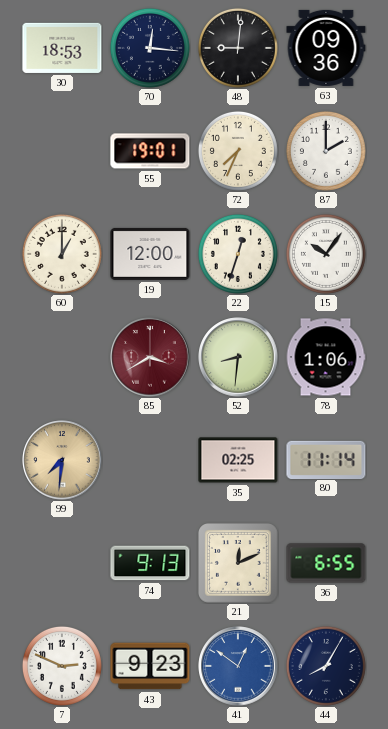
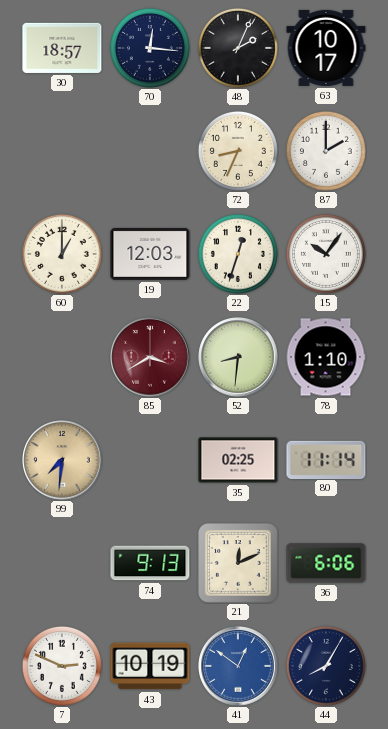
30: 18:53 -> 18:57 (62, 48)
48: 9:01 -> 2:04 (238, 48)
63: 09:36 -> 10:17 (326, 48)
55: 19:01 -> none (150, 151)
72: 7:34 -> 8:34 (238, 151)
19: 12:00 -> 12:03 (150, 254)
78: 1:06 -> 1:10 (326, 357)
36: 6:55 -> 6:06 (326, 563)
43: 9:23 -> 10:19 (150, 666)
